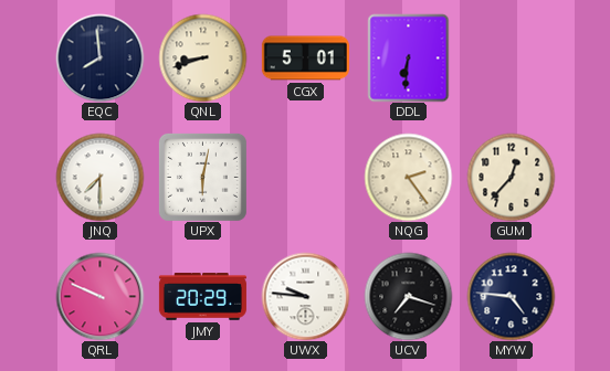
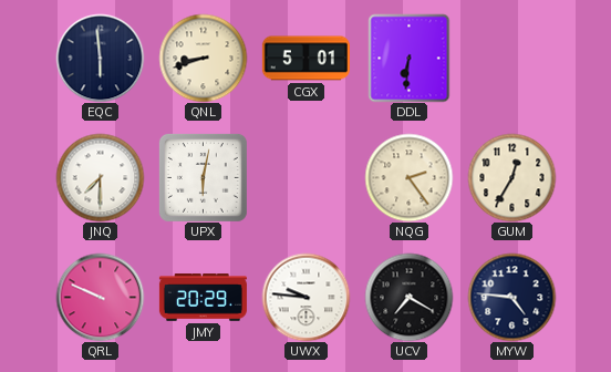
EQC: 7:59 -> 5:59 (100, 58)
GUM: 12:37 -> 12:35 (511, 177)
UCV: 7:18 -> 7:20 (408, 297)
